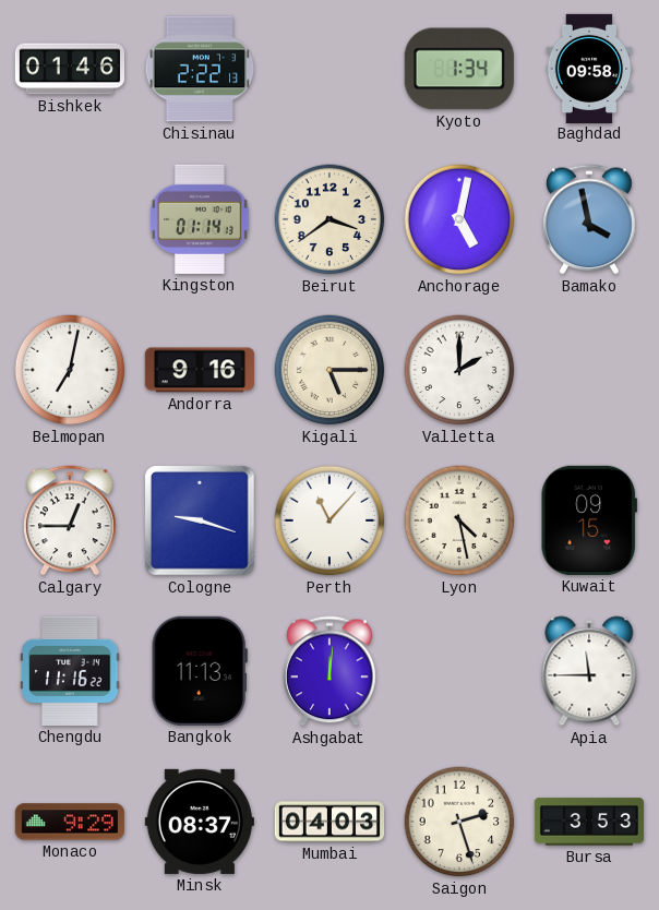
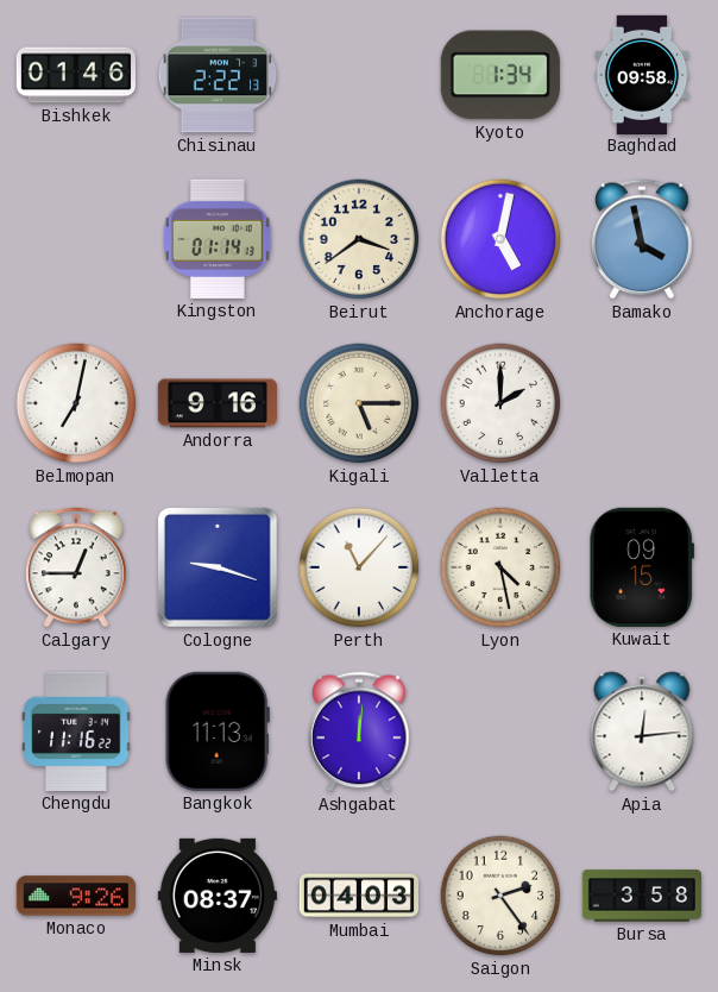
Apia: 11:45 -> 12:14 (642, 732)
Monaco: 9:29 -> 9:26 (76, 896)
Saigon: 2:27 -> 2:24 (500, 896)
Bursa: 3:53 -> 3:58 (641, 896)
